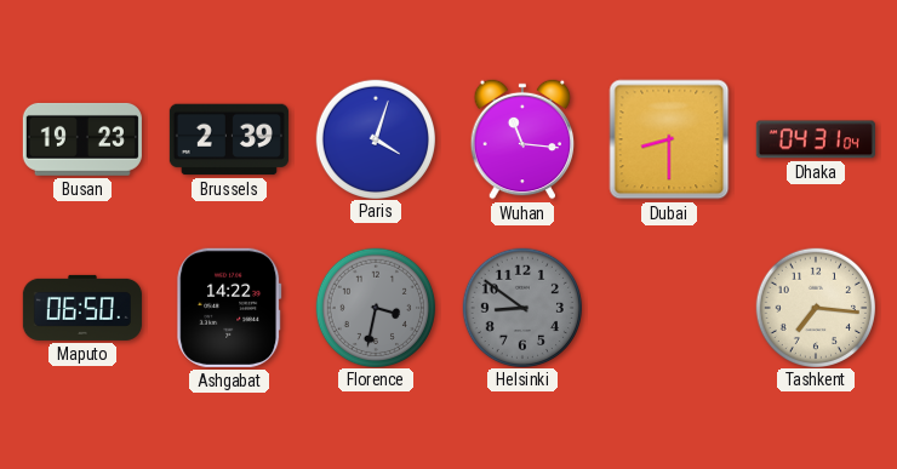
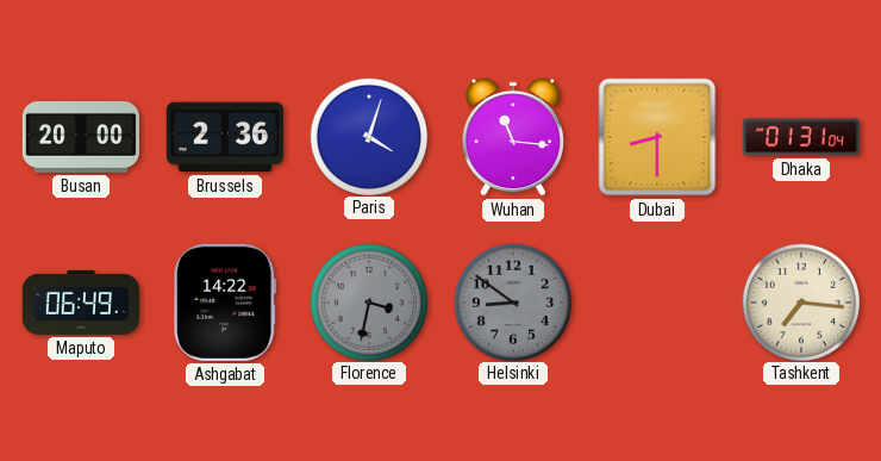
Busan: 19:23 -> 20:00 (81, 137)
Brussels: 2:39 -> 2:36 (225, 137)
Dhaka: 04:31 -> 01:31 (801, 137)
Maputo: 06:50 -> 06:49 (81, 303)
